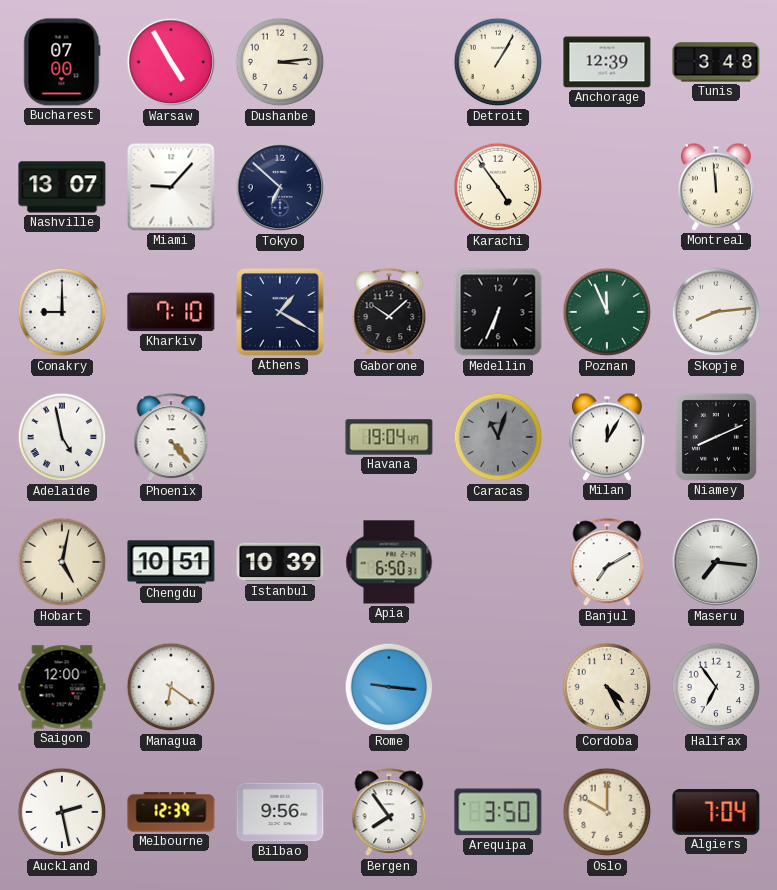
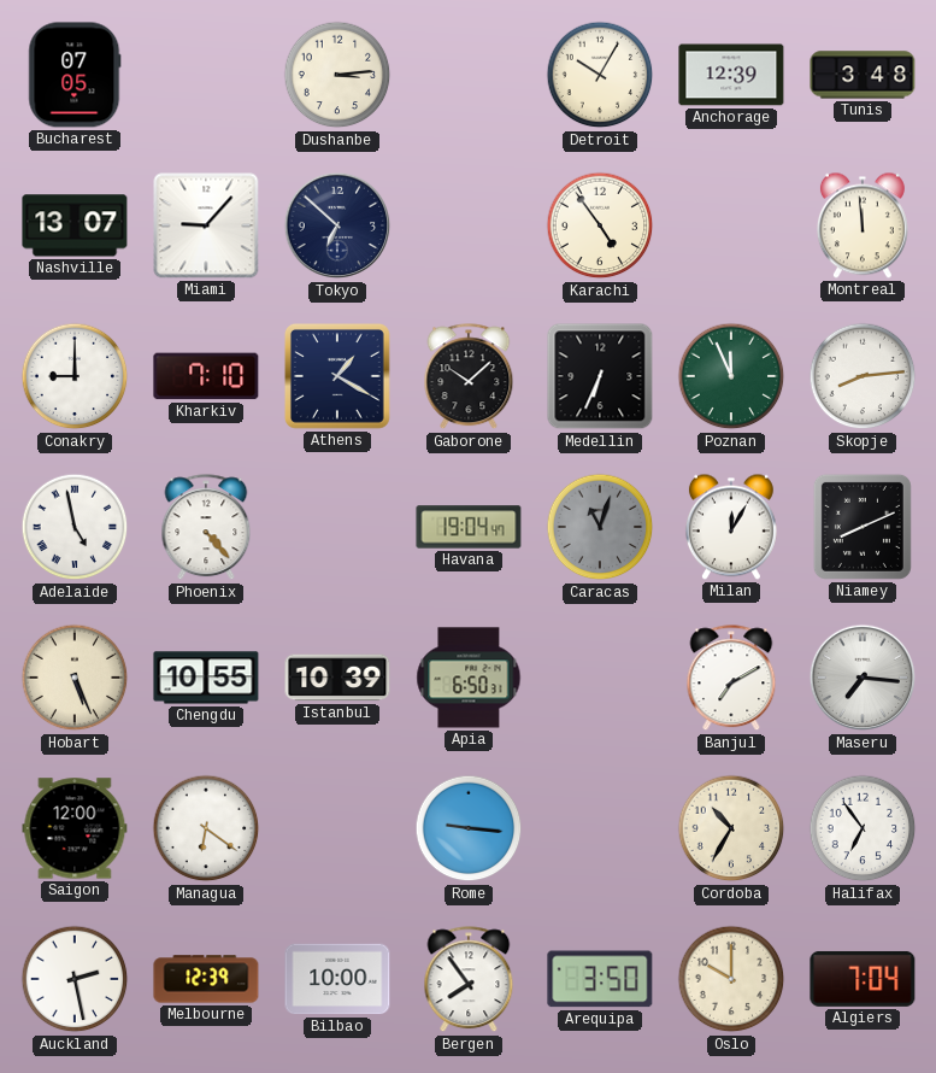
Bucharest: 07:00 -> 07:05 (75, 75)
Warsaw: 4:55 -> none (171, 62)
Detroit: 1:05 -> 10:05 (600, 75)
Hobart: 5:02 -> 5:26 (75, 678)
Chengdu: 10:51 -> 10:55 (206, 678)
Cordoba: 4:25 -> 10:35 (731, 828)
Bilbao: 9:56 -> 10:00 (337, 979)
